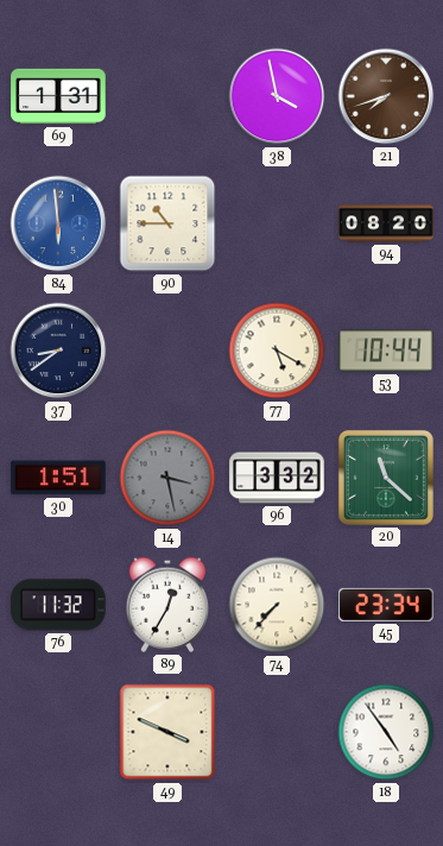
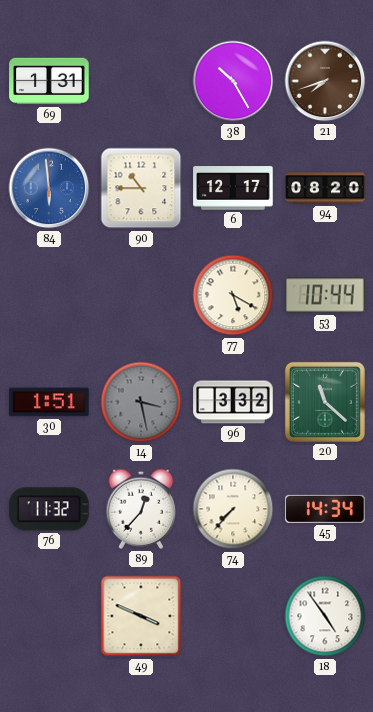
38: 3:58 -> 10:25 (233, 81)
6: none -> 12:17 (233, 188)
37: 8:39 -> none (58, 351)
89: 12:35 -> 12:37 (141, 509)
45: 23:34 -> 14:34 (325, 509)
